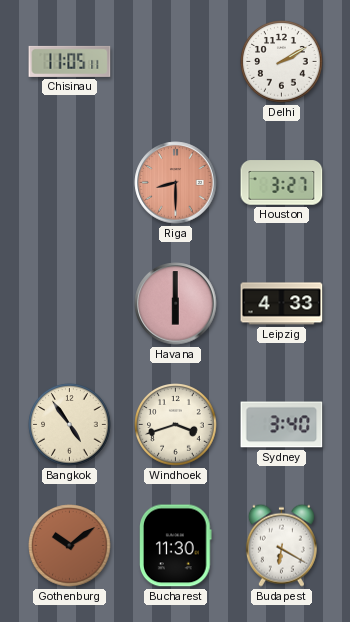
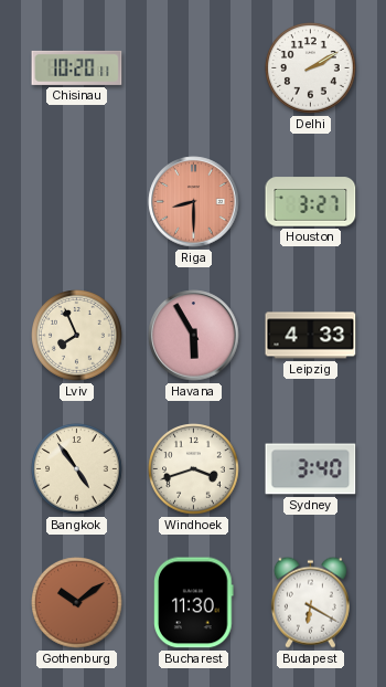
Chisinau: 11:05 -> 10:20 (77, 67)
Lviv: none -> 7:56 (77, 336)
Havana: 6:00 -> 5:55 (194, 336)
